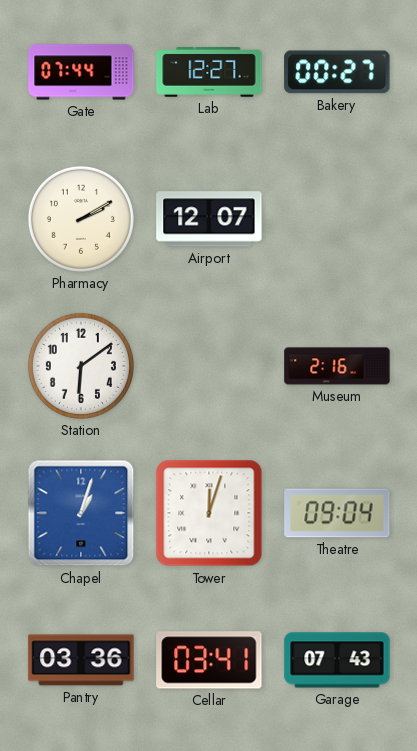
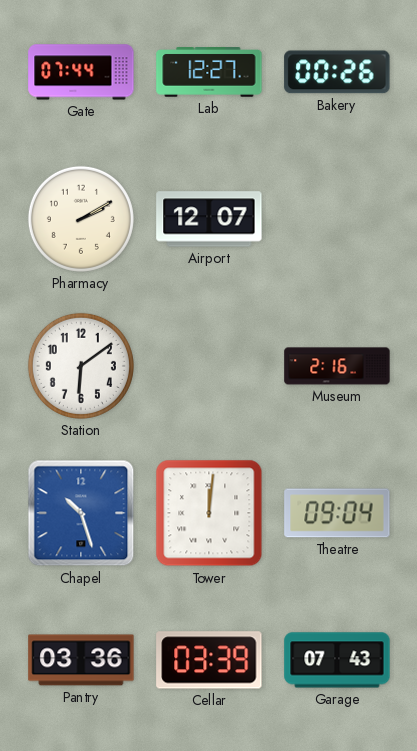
Bakery: 00:27 -> 00:26 (337, 72)
Chapel: 1:03 -> 10:27 (81, 513)
Tower: 12:03 -> 12:01 (209, 513)
Cellar: 03:41 -> 03:39 (209, 660)
